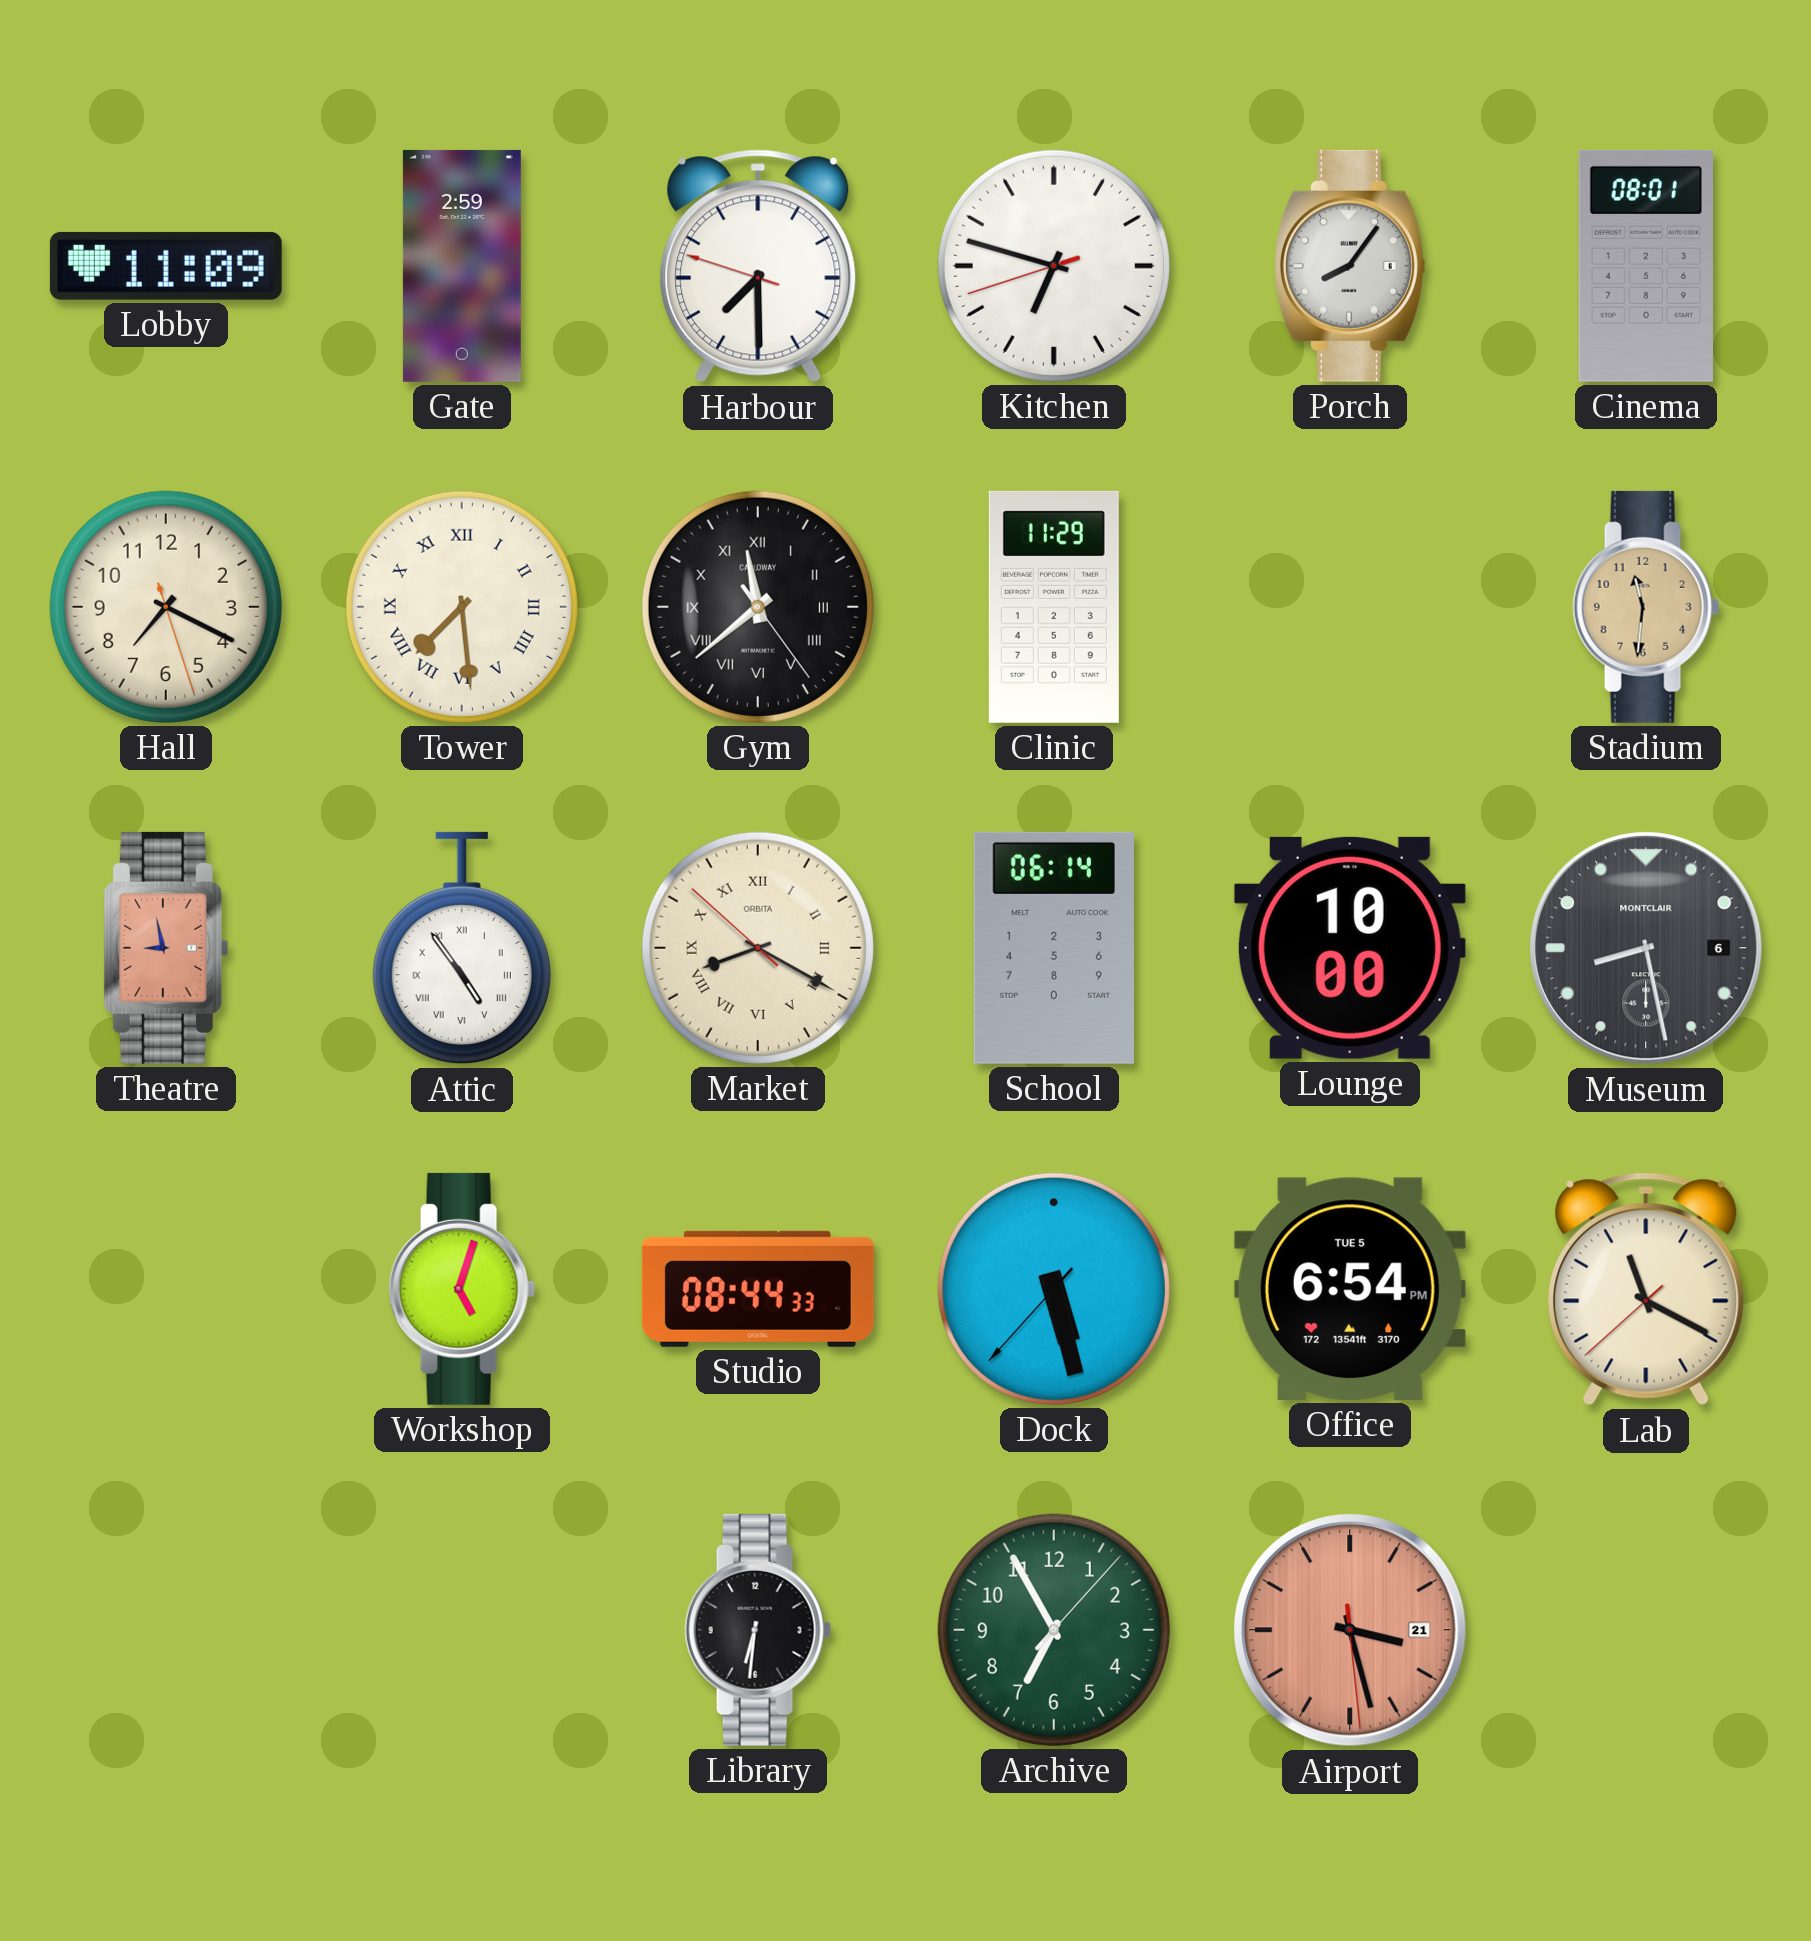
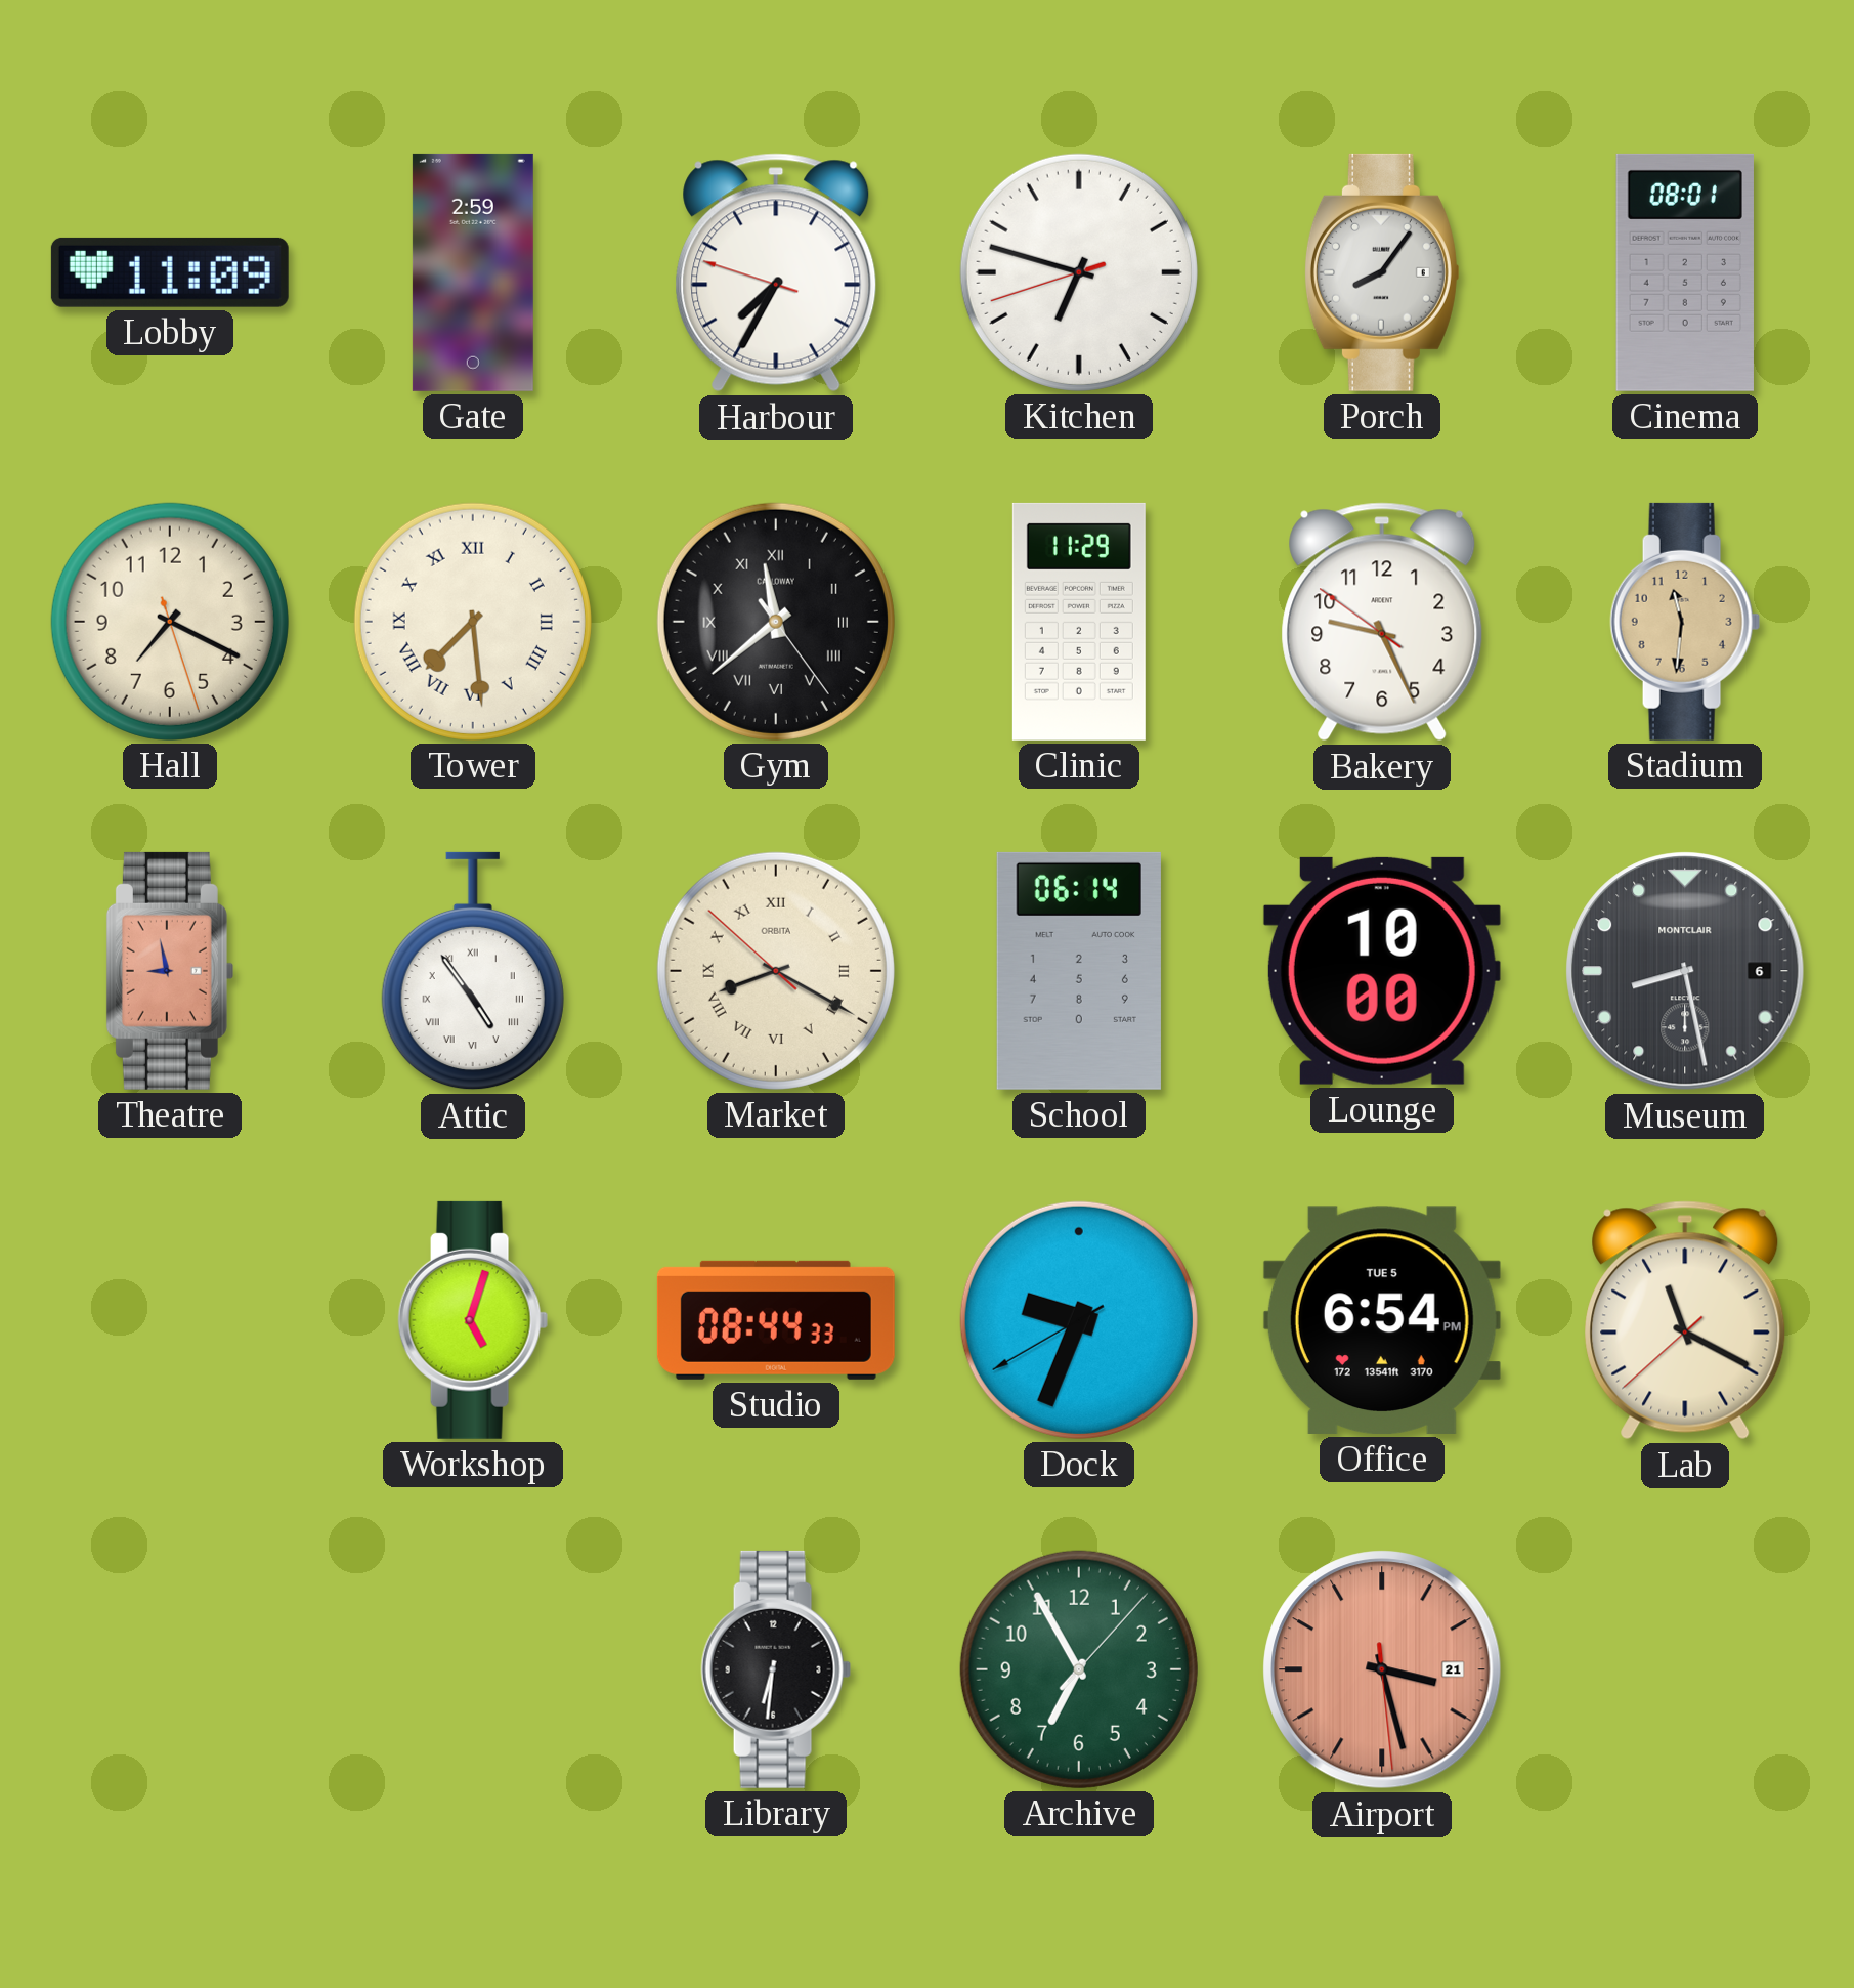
Harbour: 7:29 -> 7:34 (776, 272)
Bakery: none -> 9:25 (1382, 622)
Dock: 5:27 -> 9:33 (1079, 1320)
